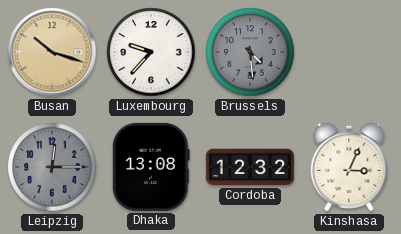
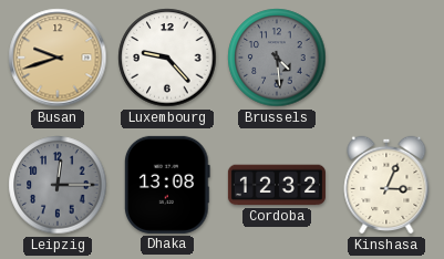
Busan: 10:18 -> 9:42 (58, 58)
Luxembourg: 9:37 -> 9:23 (167, 58)
